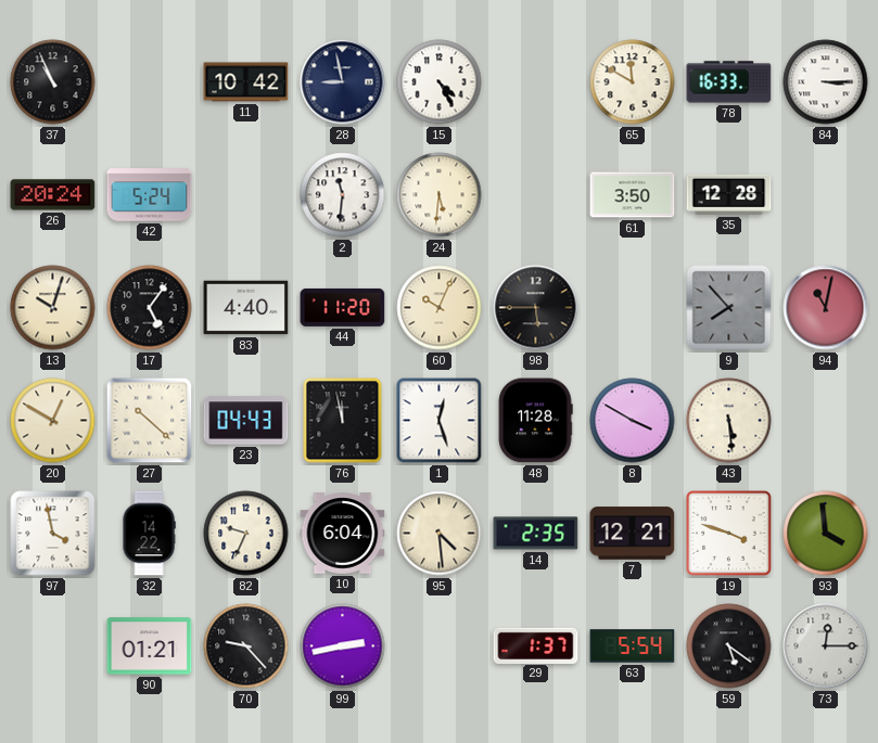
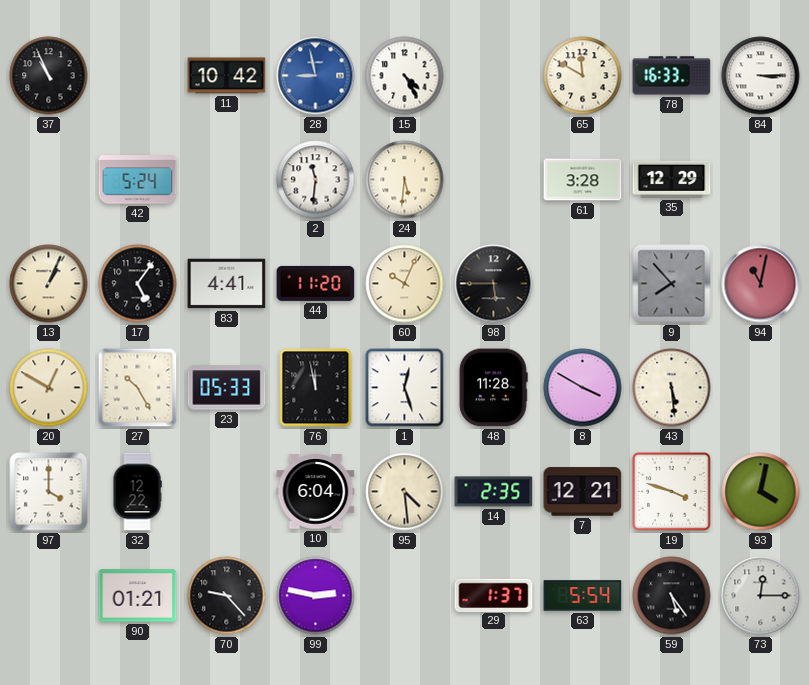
28 dial: navy -> blue (316, 76)
26: 20:24 -> none (53, 195)
61: 3:50 -> 3:28 (583, 180)
35: 12:28 -> 12:29 (672, 179)
13: 10:03 -> 1:04 (49, 284)
83: 4:40 -> 4:41 (227, 284)
27: 10:22 -> 10:25 (138, 388)
23: 04:43 -> 05:33 (227, 388)
97: 3:58 -> 4:00 (49, 492)
32: 14:22 -> 12:22 (137, 492)
82: 9:34 -> none (246, 534)
93: 3:59 -> 4:02 (761, 492)
99: 2:43 -> 2:47 (316, 596)
59: 5:21 -> 5:24 (672, 596)
